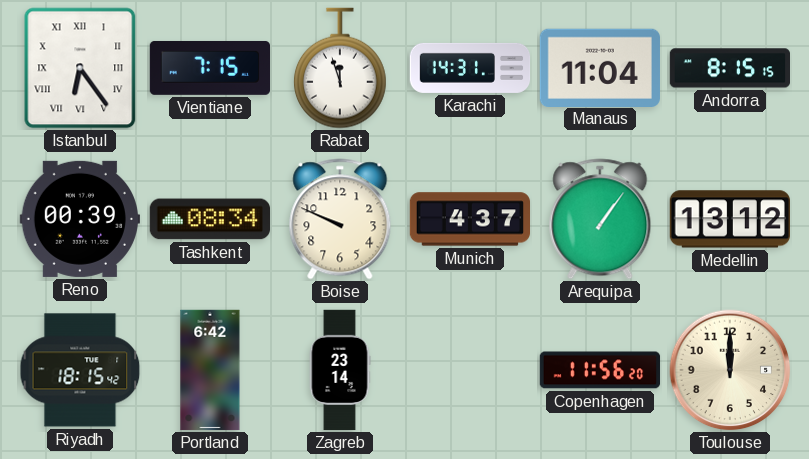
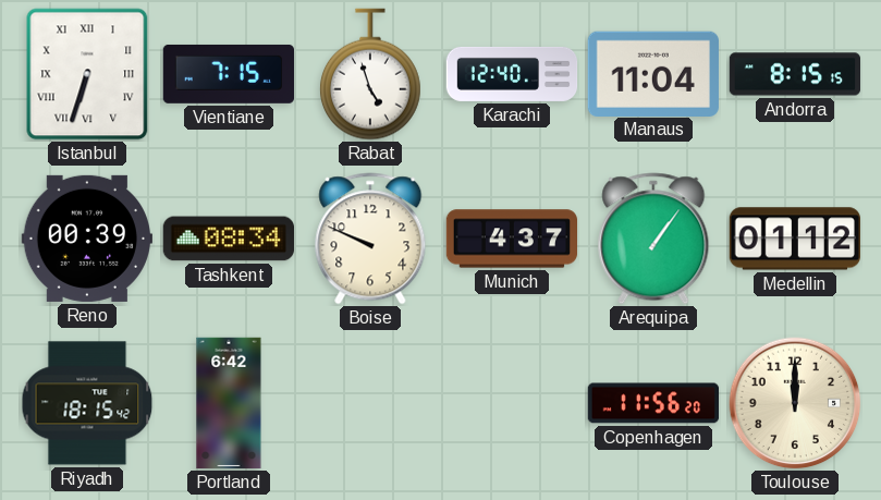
Istanbul: 6:24 -> 6:33 (87, 74)
Rabat: 11:57 -> 4:57 (370, 74)
Karachi: 14:31 -> 12:40 (512, 74)
Medellin: 13:12 -> 01:12 (794, 239)
Zagreb: 23:14 -> none (340, 370)
